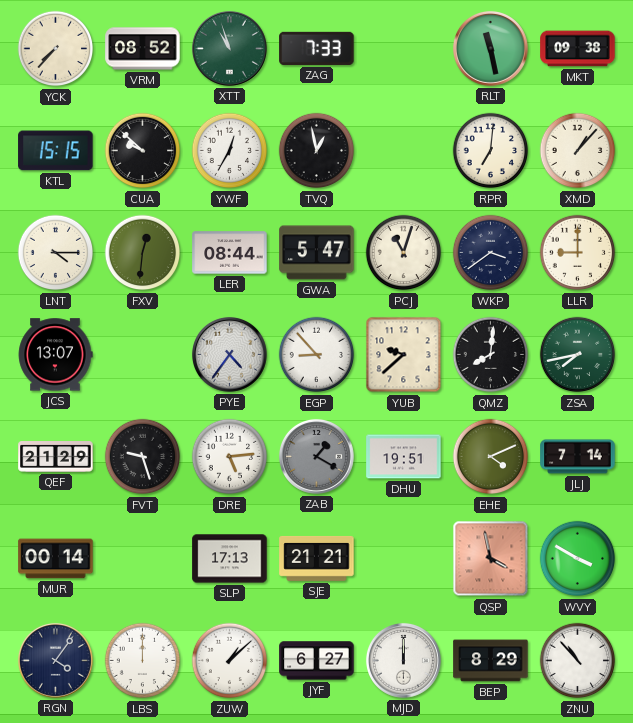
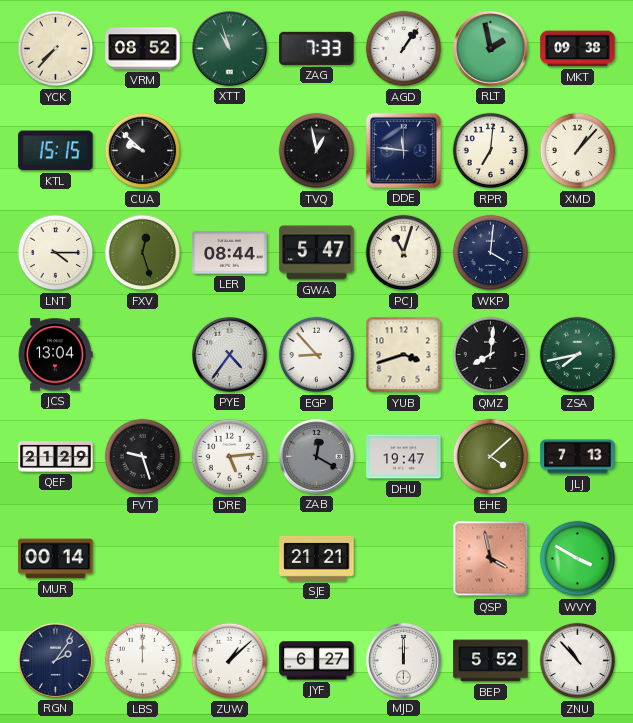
AGD: none -> 1:06 (404, 49)
RLT: 11:28 -> 1:58 (490, 48)
YWF: 12:35 -> none (230, 151)
DDE: none -> 11:46 (403, 150)
FXV: 12:31 -> 12:27 (143, 253)
WKP: 3:39 -> 4:01 (491, 253)
LLR: 9:00 -> none (578, 253)
JCS: 13:07 -> 13:04 (55, 355)
YUB: 9:38 -> 3:42 (404, 355)
ZAB: 1:20 -> 12:20 (316, 456)
DHU: 19:51 -> 19:47 (404, 457)
EHE: 4:11 -> 4:08 (491, 457)
JLJ: 7:14 -> 7:13 (578, 457)
SLP: 17:13 -> none (230, 559)
RGN: 4:06 -> 2:06 (55, 660)
BEP: 8:29 -> 5:52 (491, 661)
